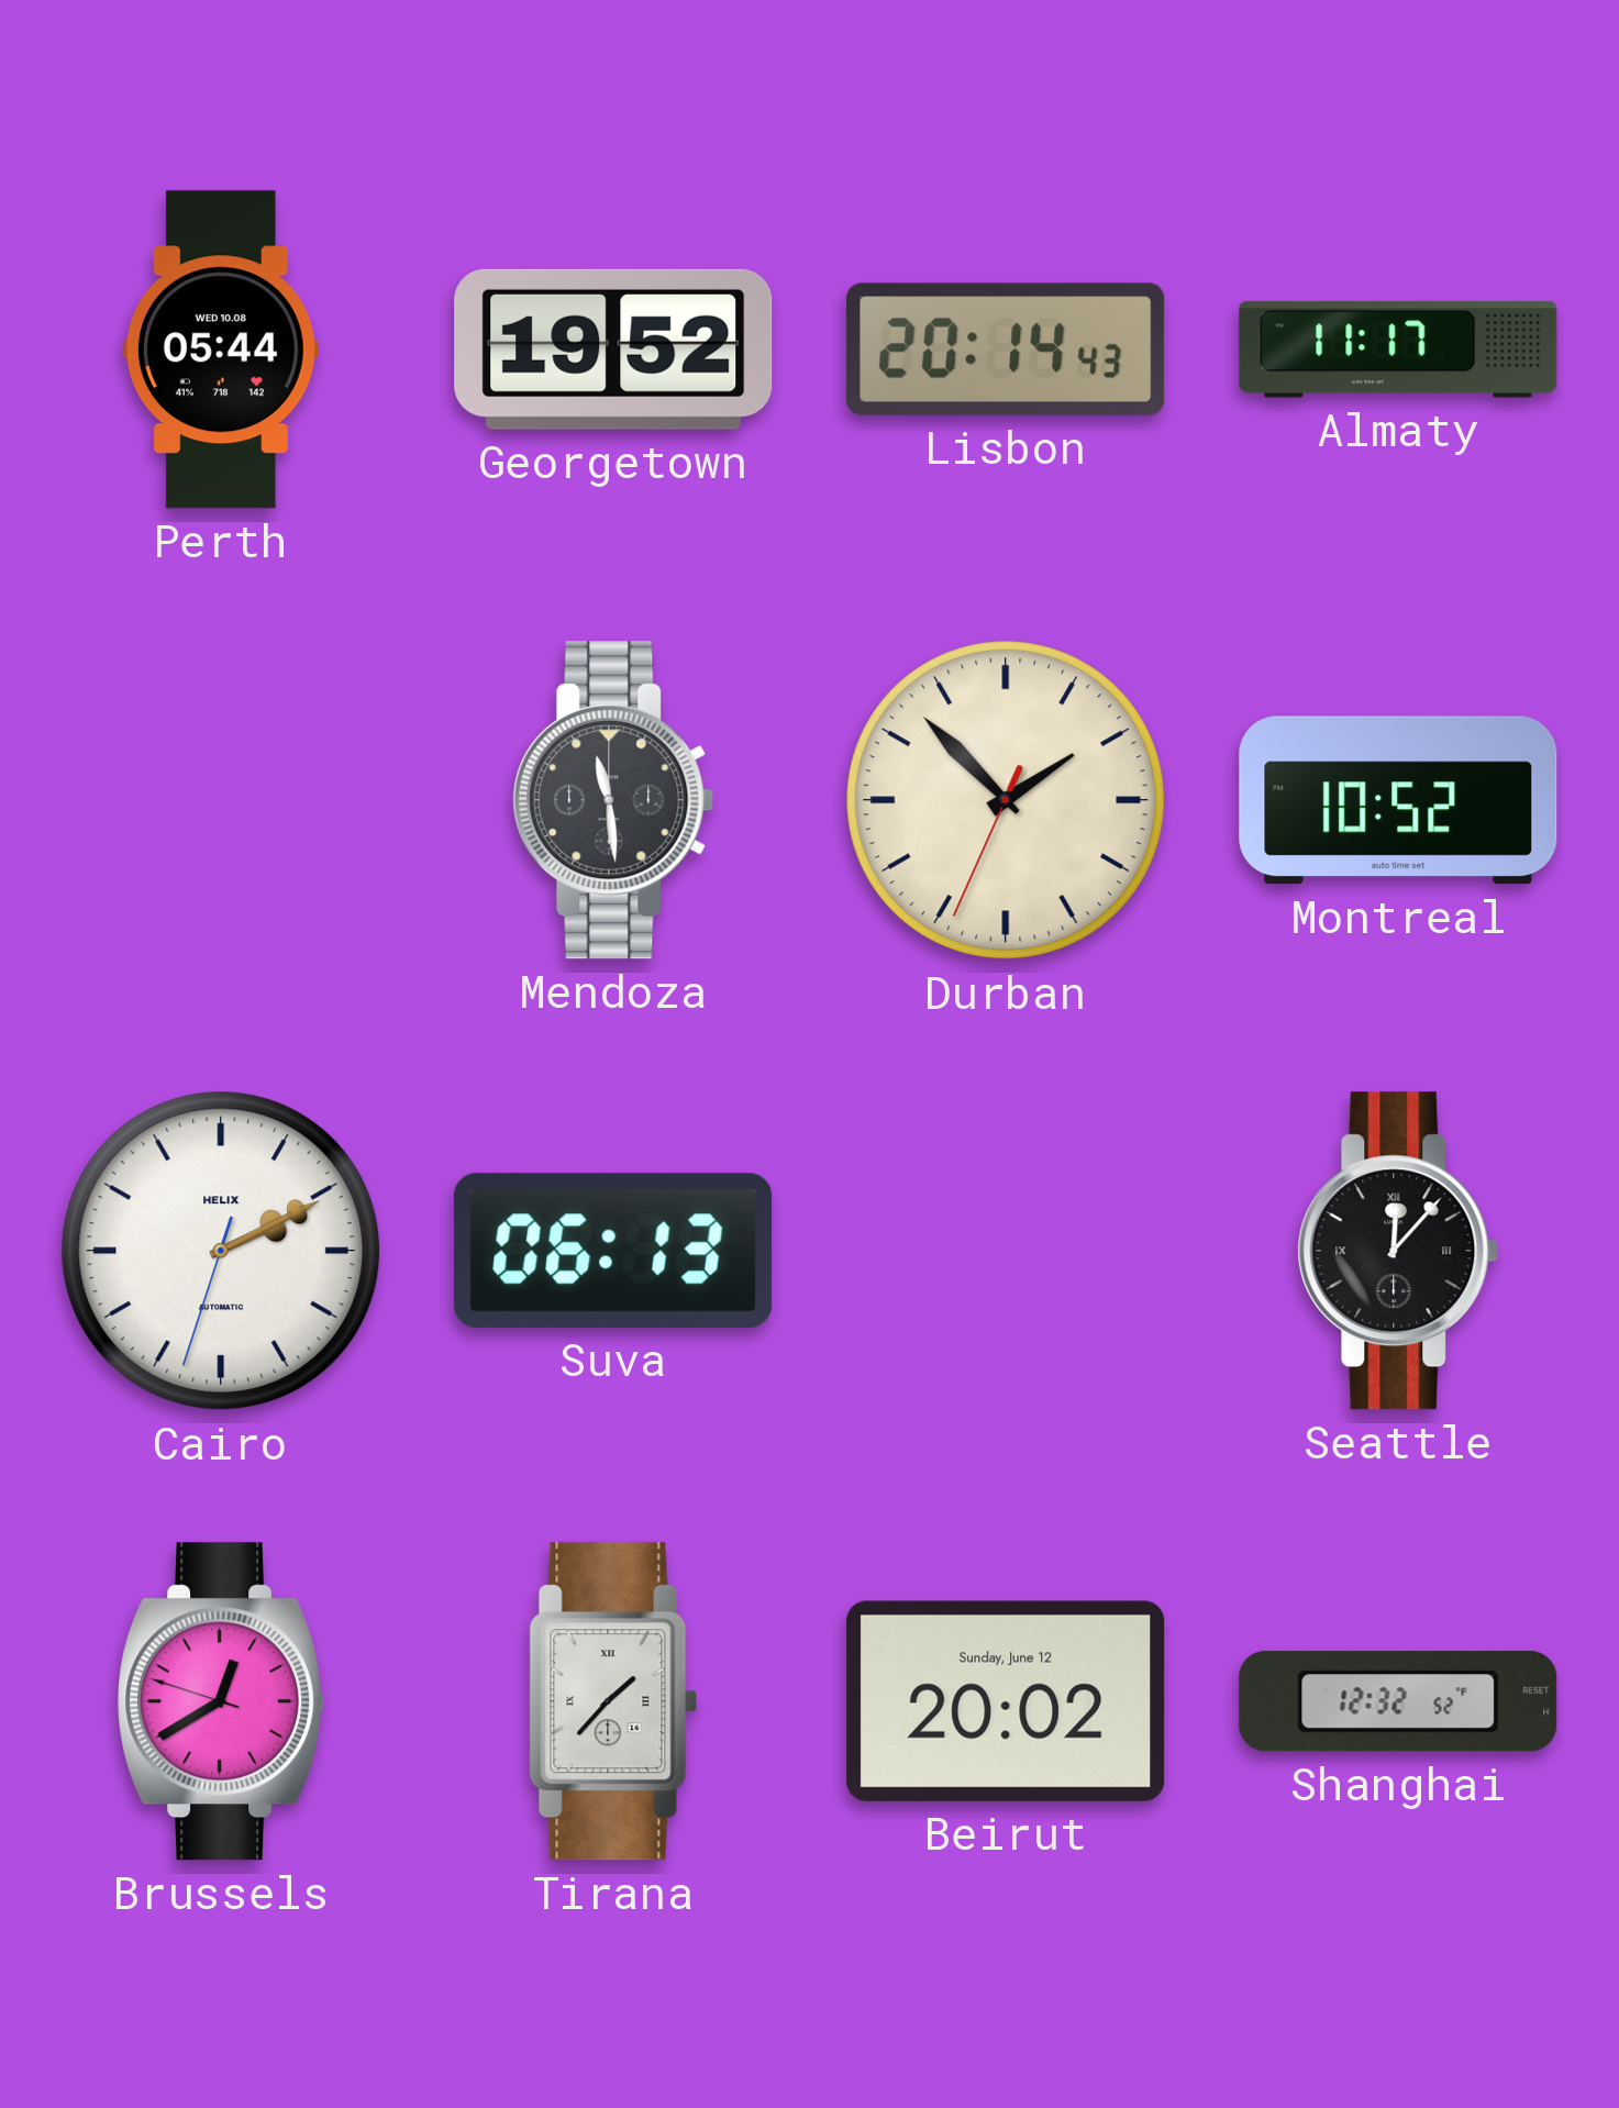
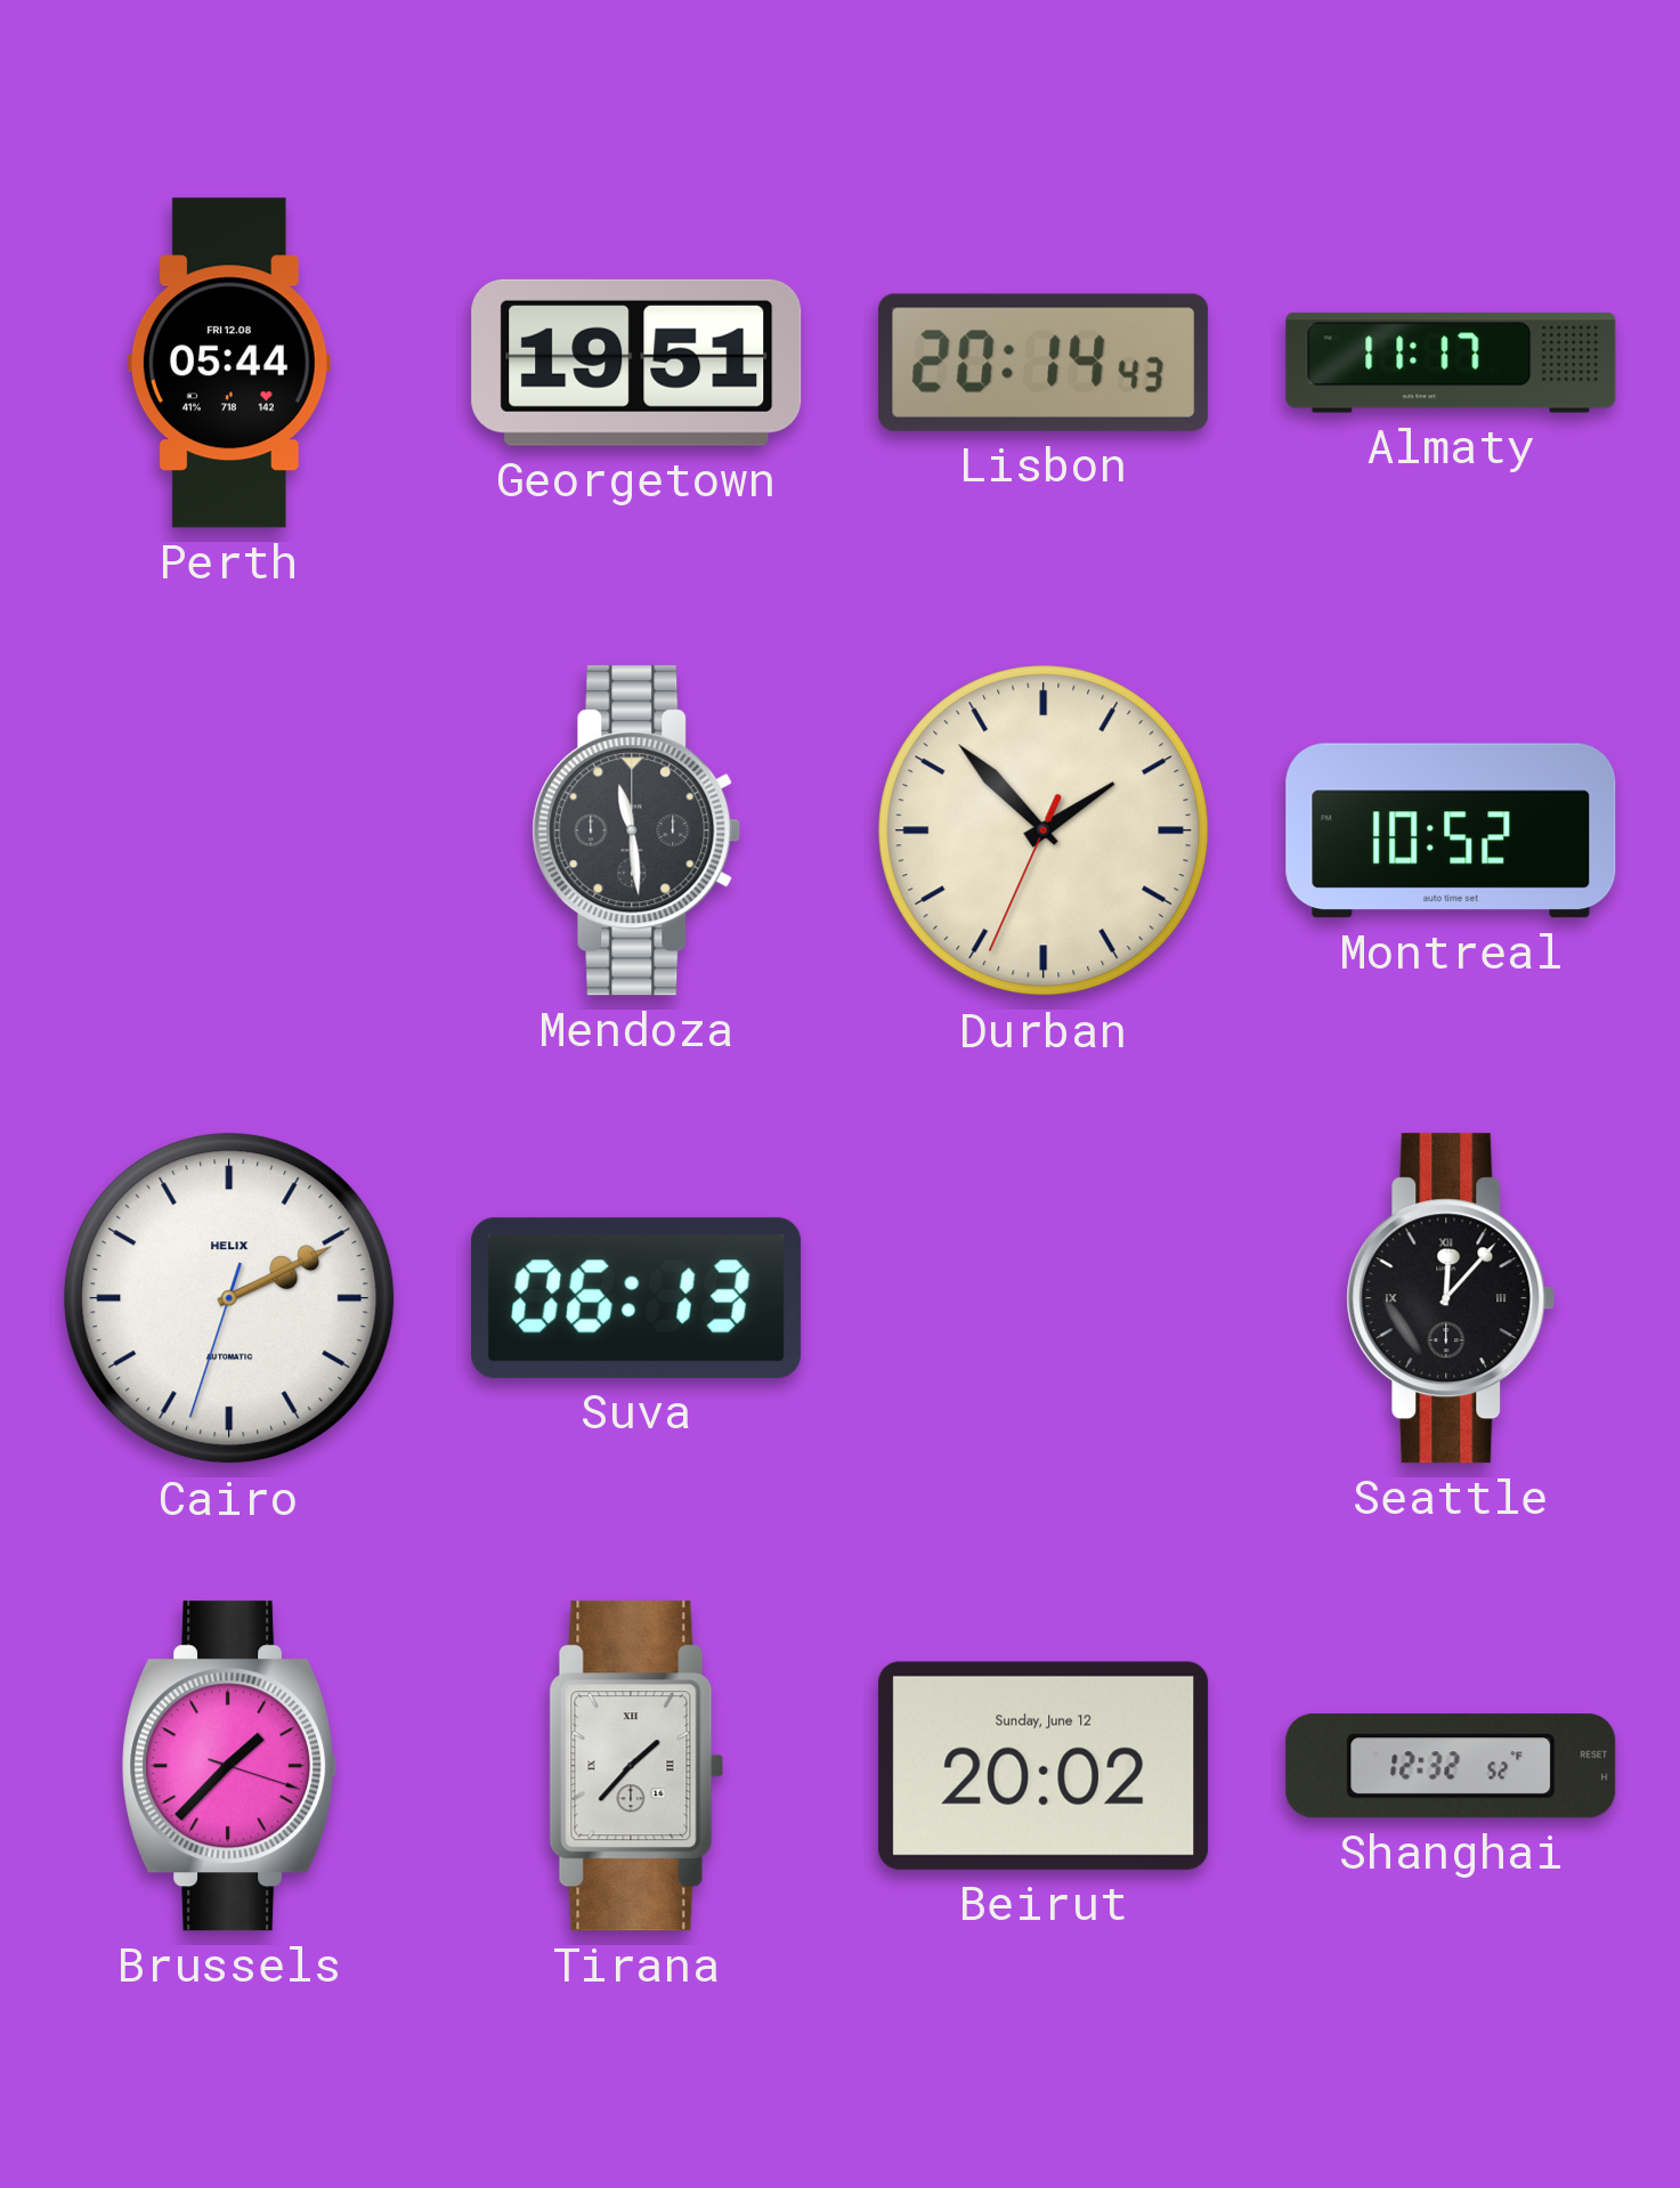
Perth date: WED 10.08 -> FRI 12.08 (229, 363)
Georgetown: 19:52 -> 19:51 (636, 363)
Brussels: 12:39 -> 1:37 (229, 1766)
